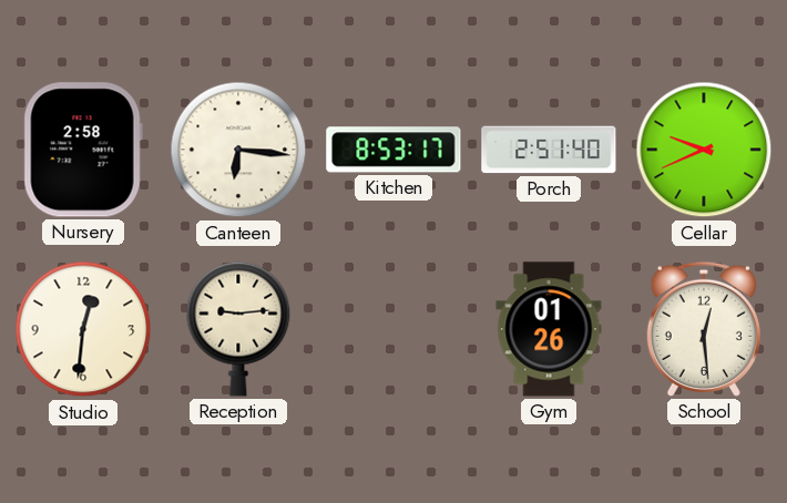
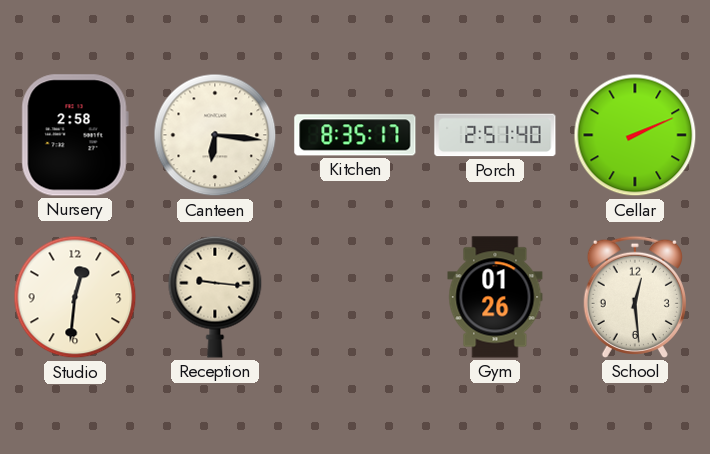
Kitchen: 8:53 -> 8:35 (355, 135)
Cellar: 9:41 -> 2:11 (635, 135)
Reception: 9:14 -> 9:16 (215, 297)
